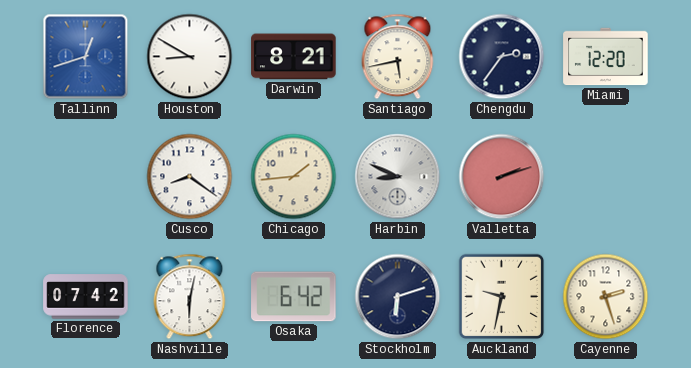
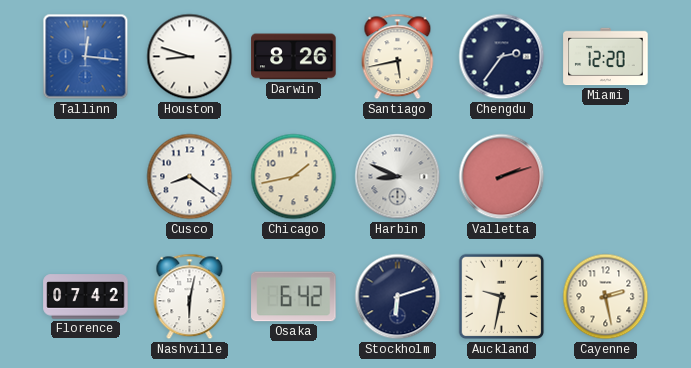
Tallinn: 12:42 -> 12:16 (86, 57)
Houston: 8:50 -> 8:48 (190, 57)
Darwin: 8:21 -> 8:26 (294, 57)
Chicago: 1:44 -> 1:43 (294, 177)
Cayenne: 2:27 -> 2:28 (606, 297)
